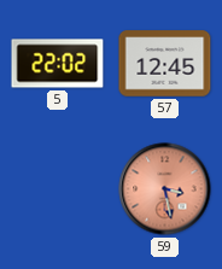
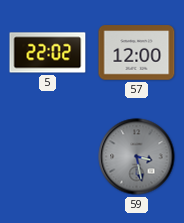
57: 12:45 -> 12:00 (137, 53)
59 dial: salmon -> grey (137, 157)
